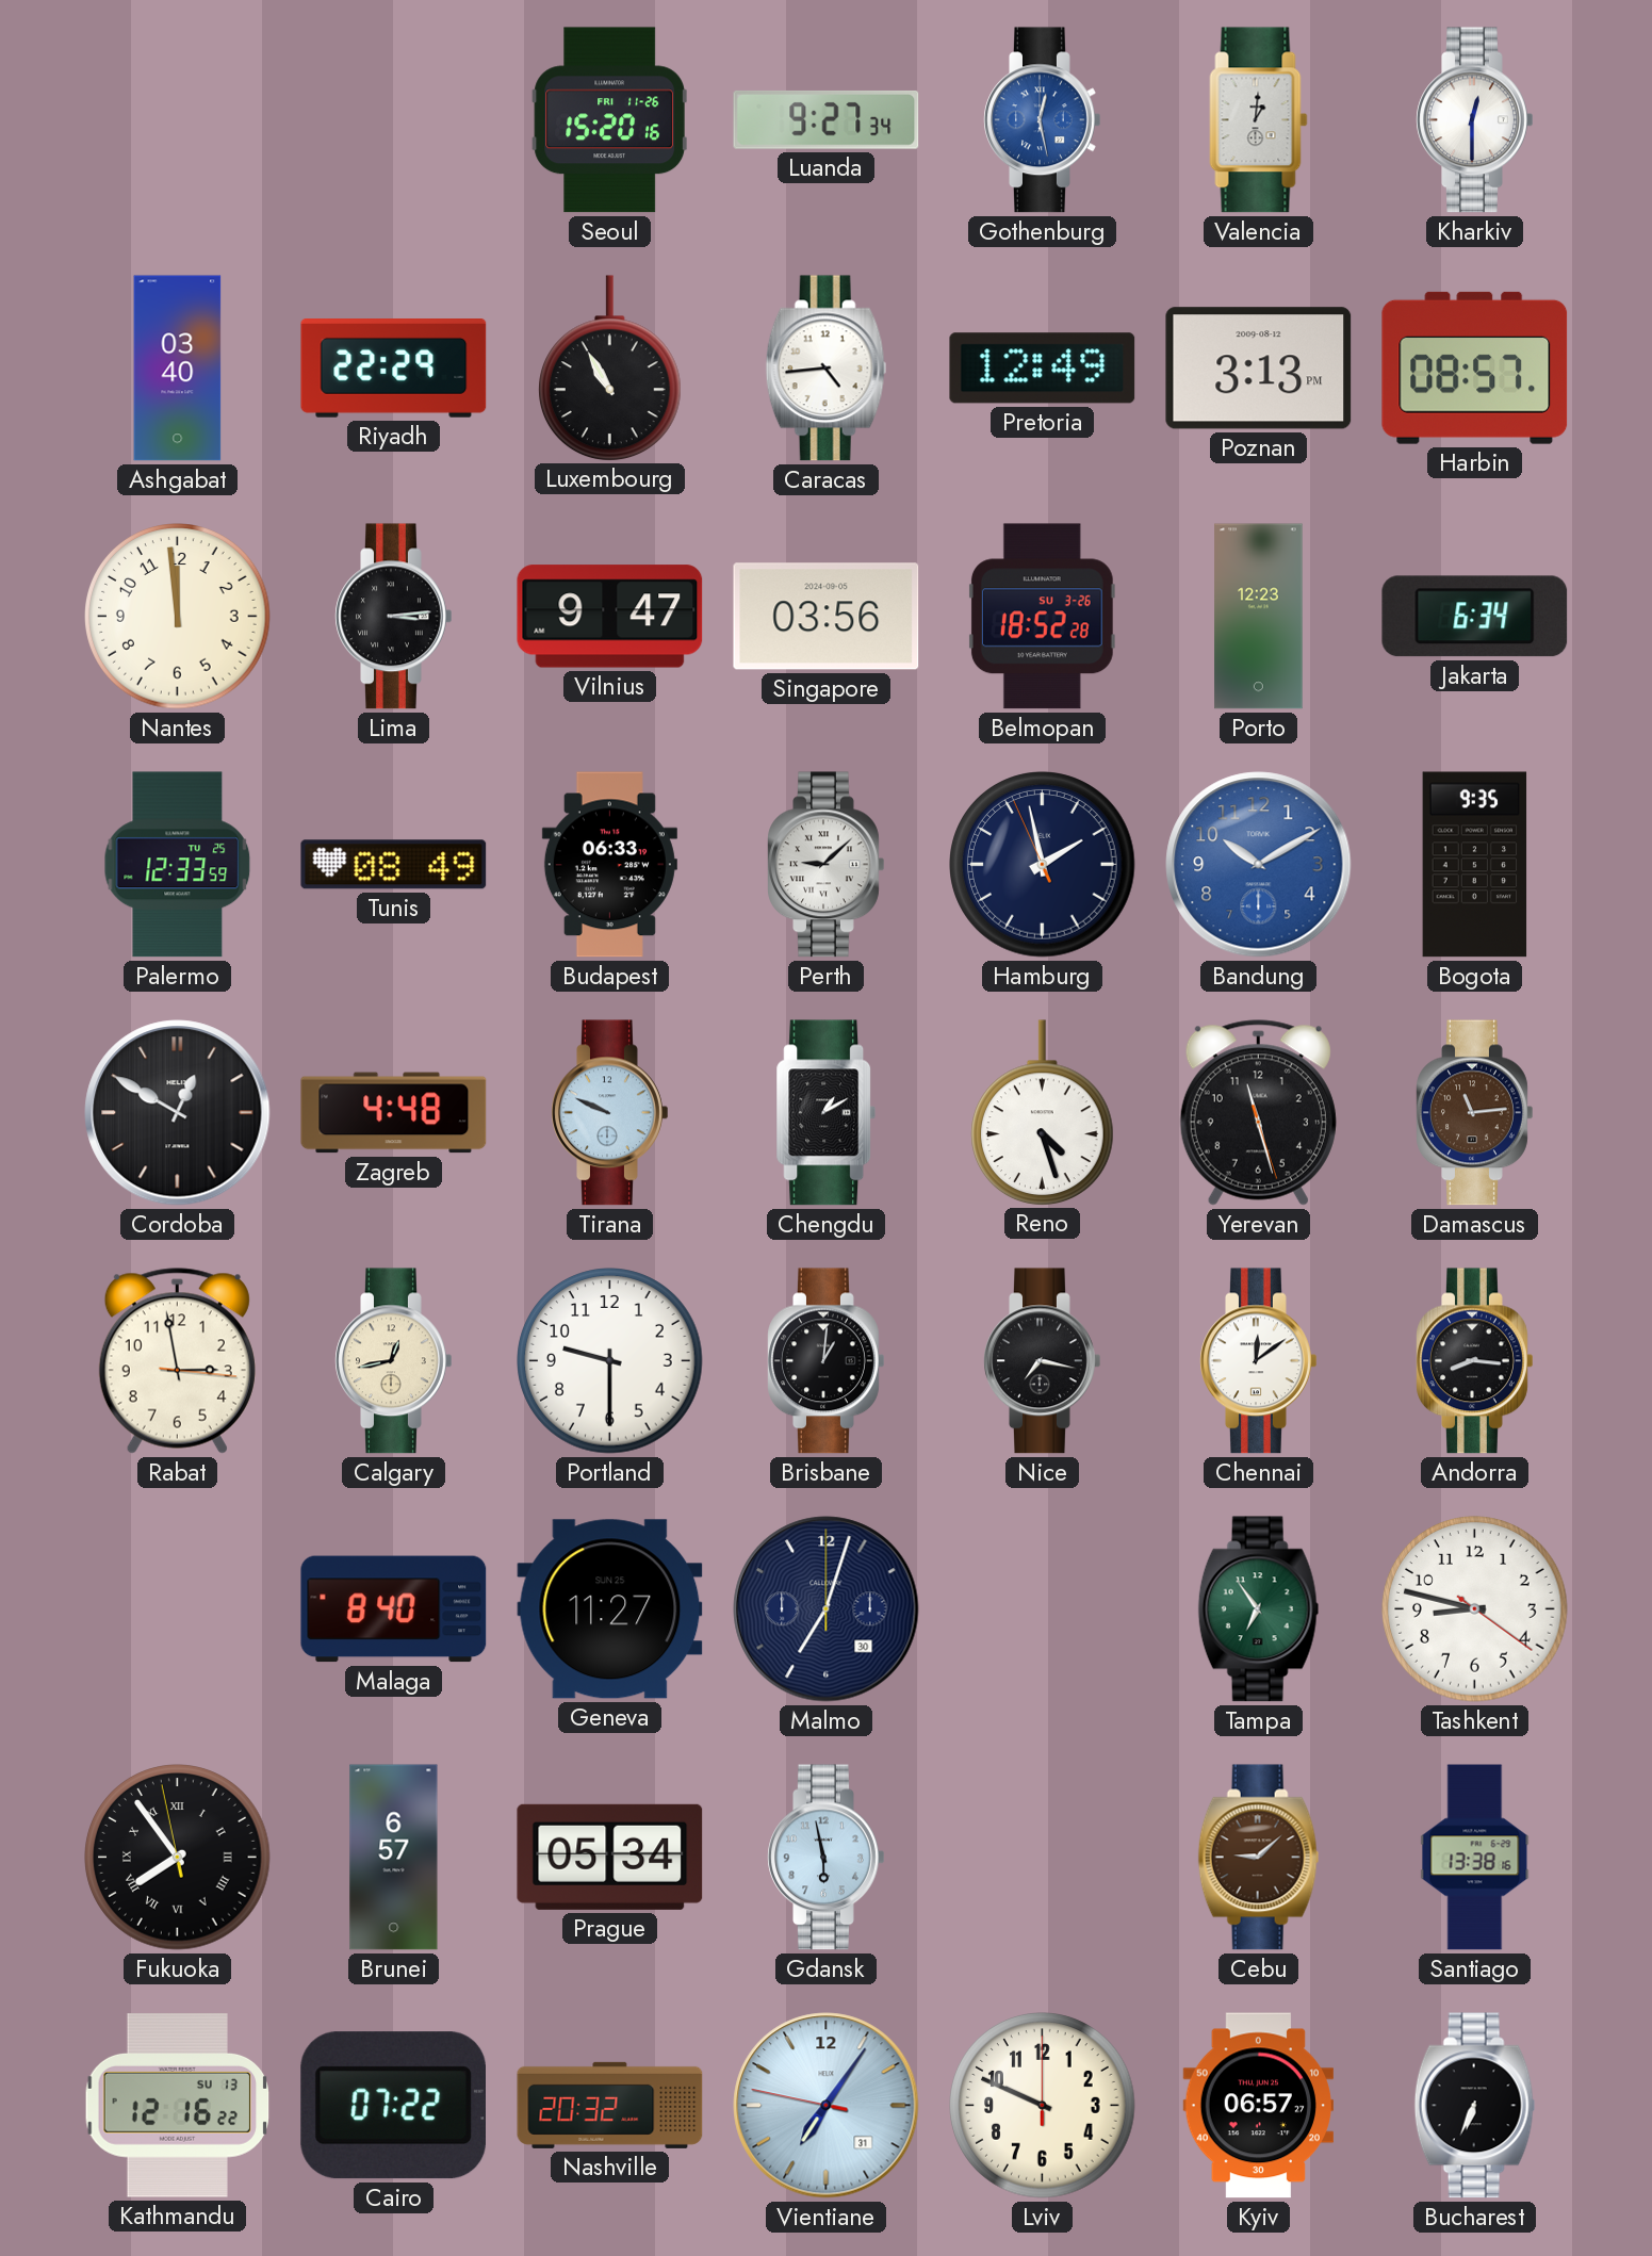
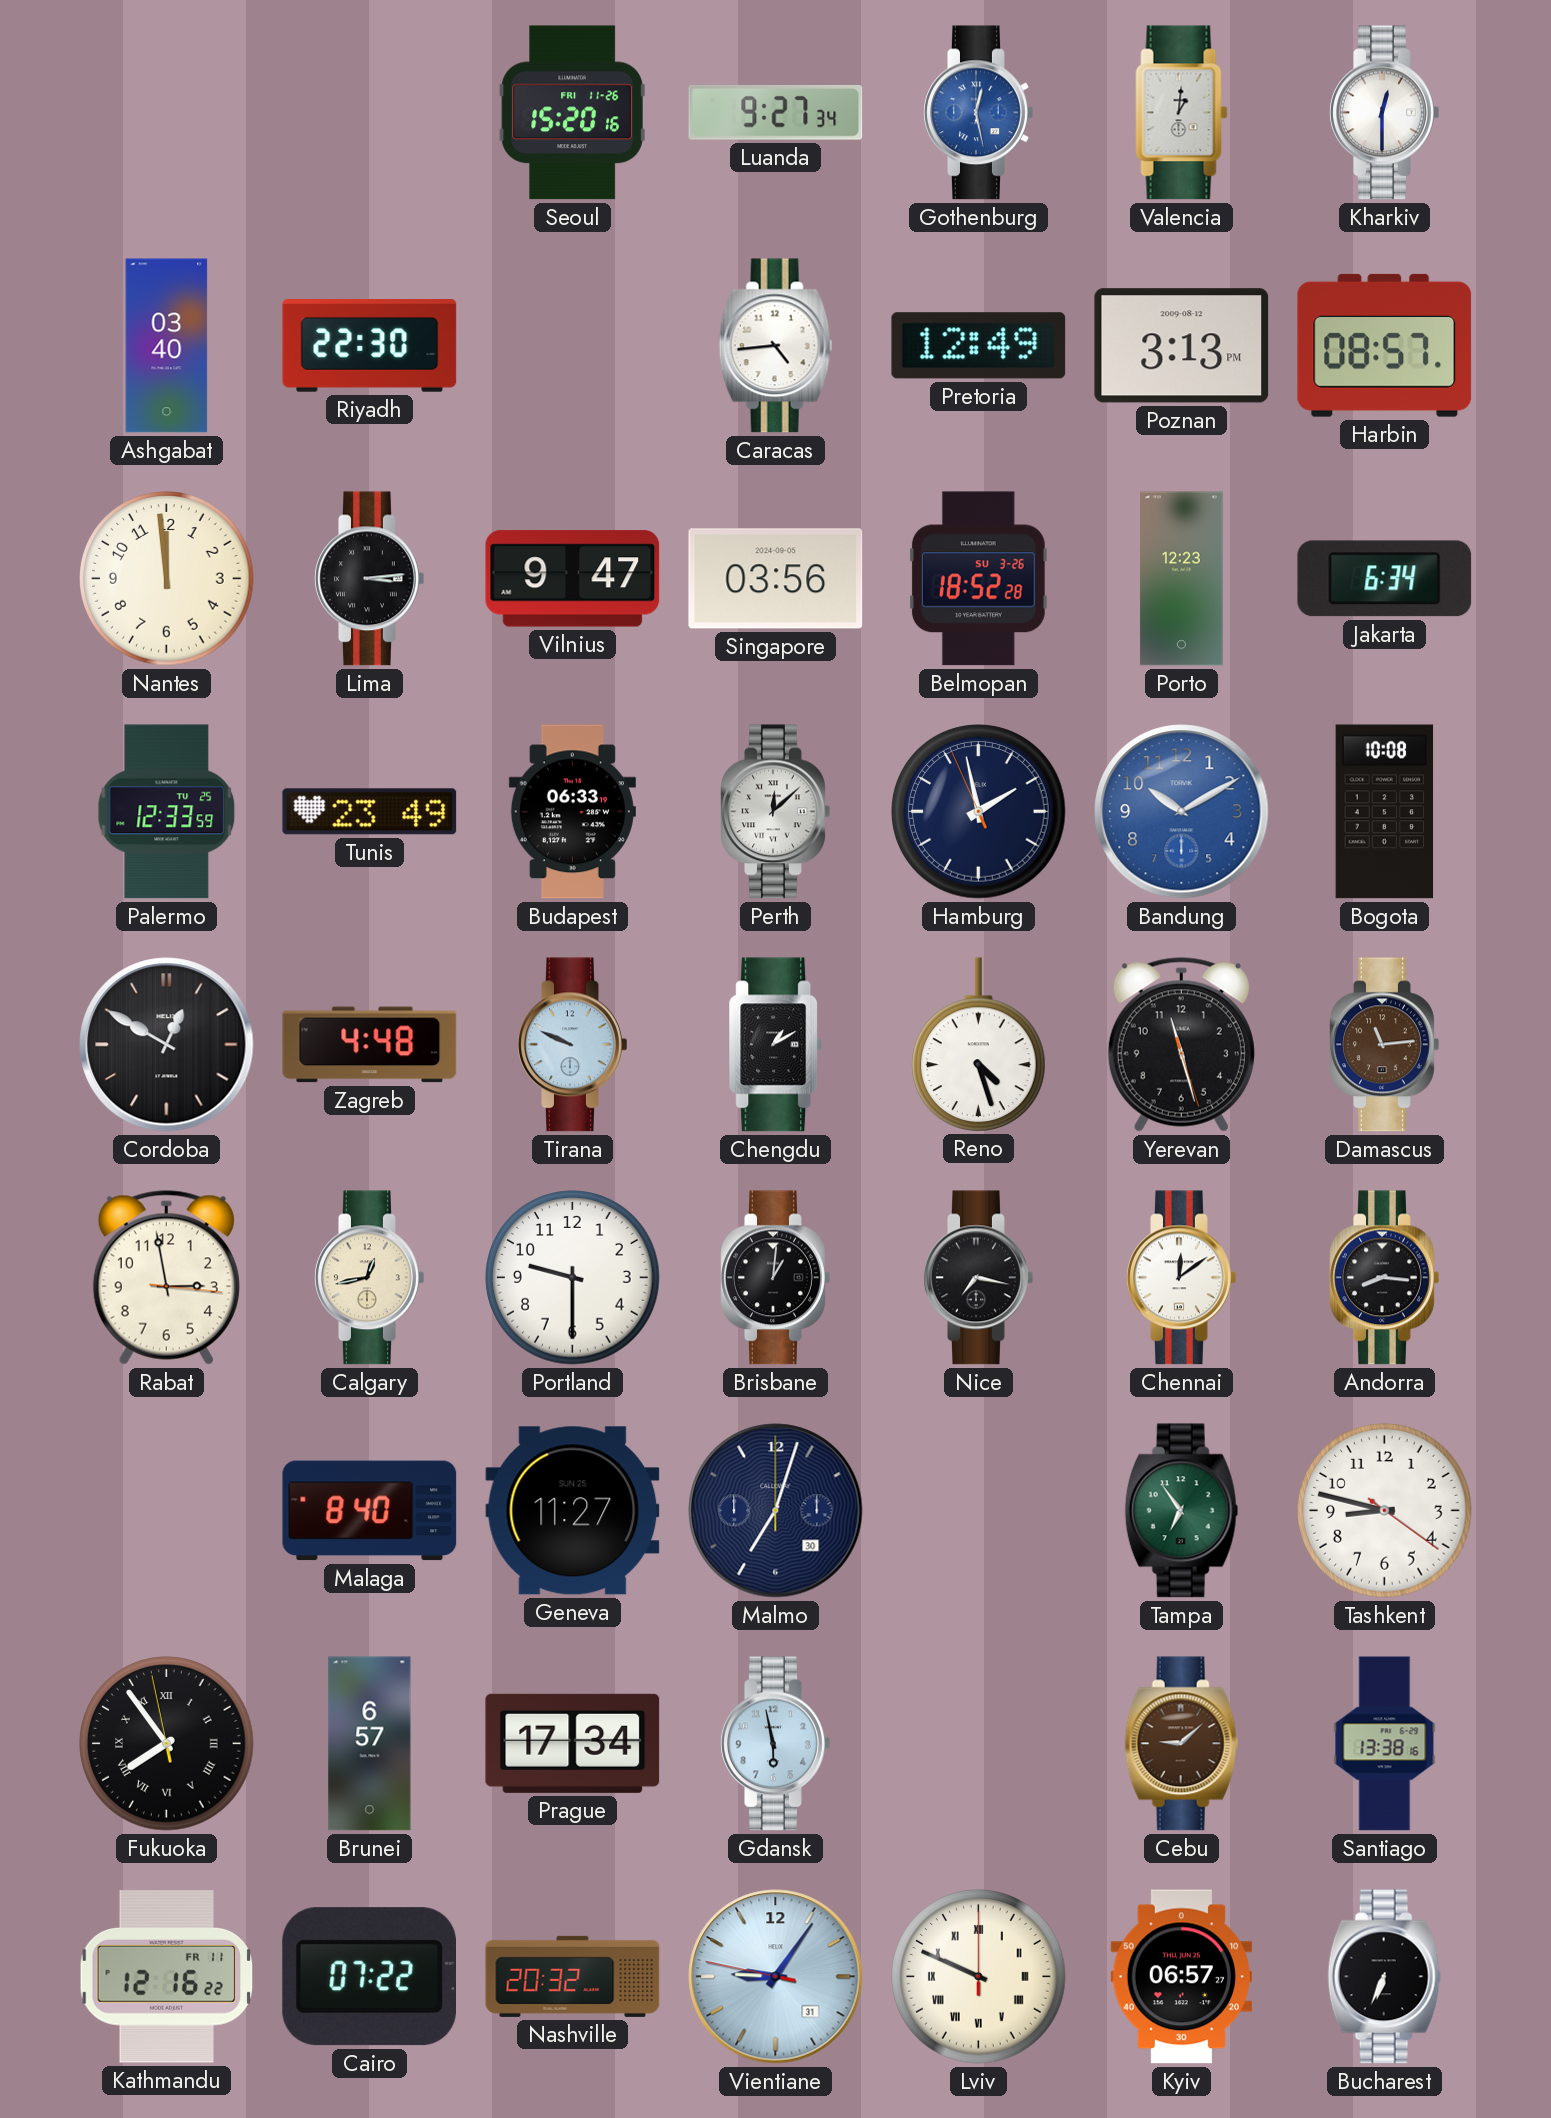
Riyadh: 22:29 -> 22:30 (370, 346)
Luxembourg: 10:55 -> none (610, 367)
Tunis: 08:49 -> 23:49 (370, 812)
Perth: 9:08 -> 12:08 (776, 812)
Bogota: 9:35 -> 10:08 (1385, 812)
Prague: 05:34 -> 17:34 (573, 1743)
Kathmandu date: SU 13 -> FR 11 (167, 1977)
Vientiane: 7:05 -> 9:05 (776, 1977)
Lviv numerals: Arabic -> Roman (979, 1977)
